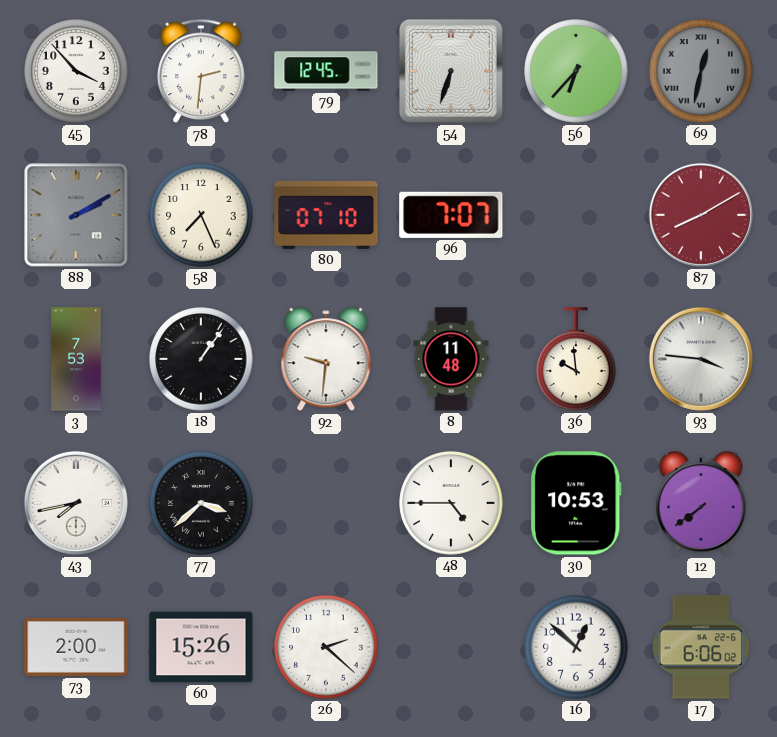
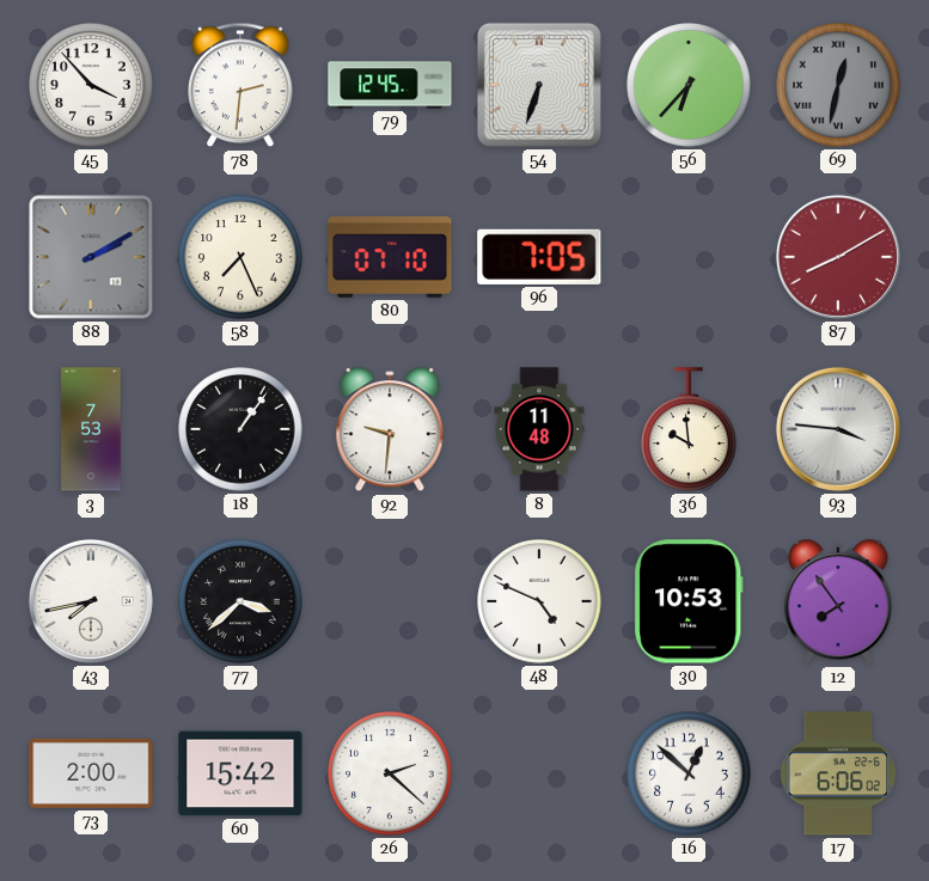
96: 7:07 -> 7:05 (539, 257)
48: 4:45 -> 4:49 (539, 601)
12: 7:39 -> 7:54 (838, 602)
60: 15:26 -> 15:42 (240, 773)
